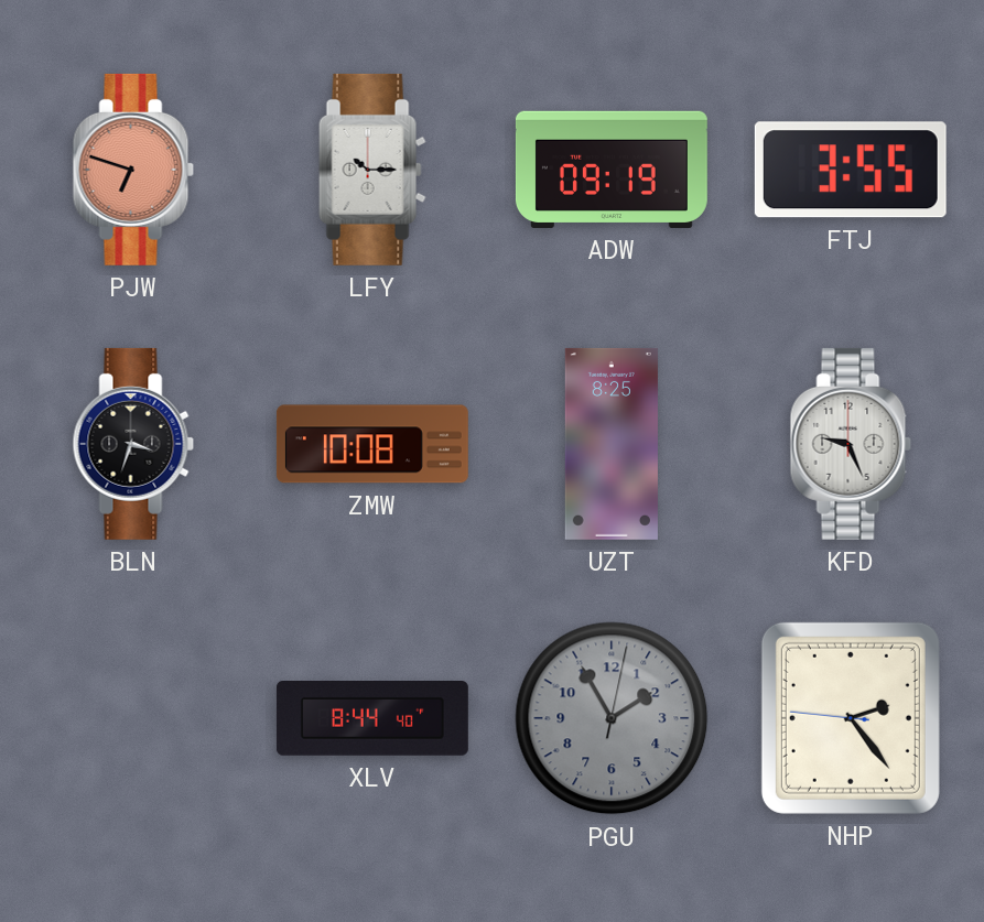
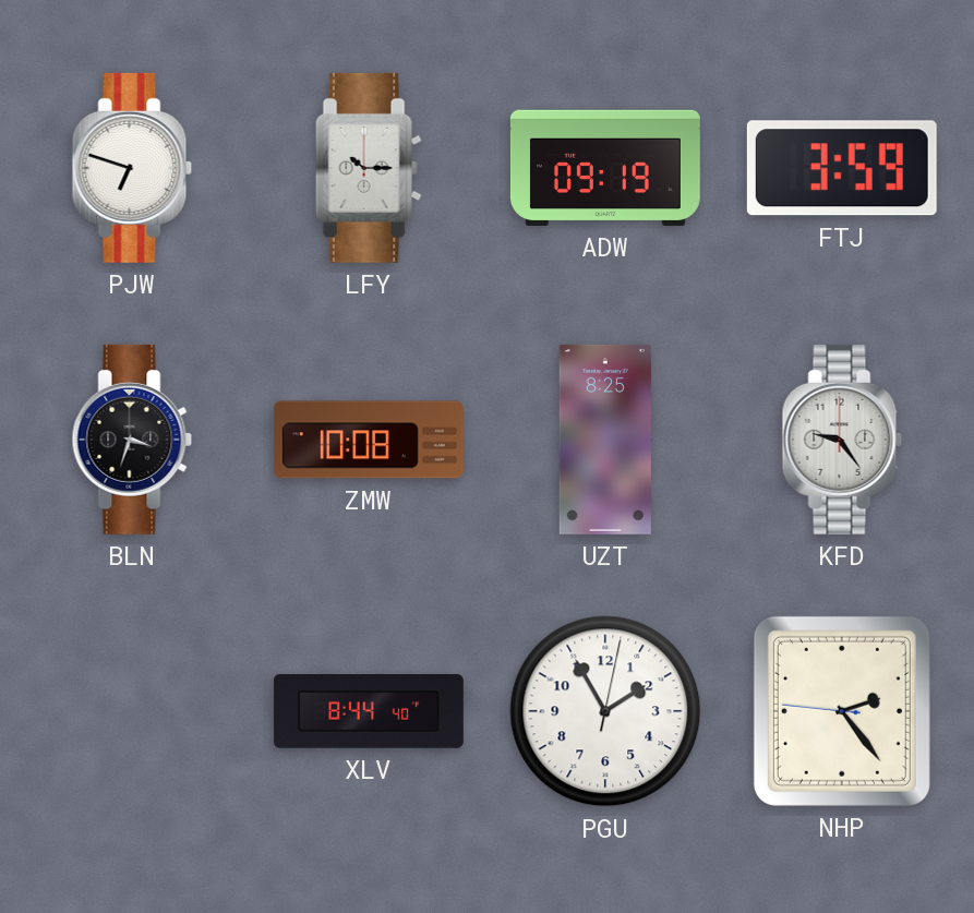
PJW dial: salmon -> white (132, 168)
FTJ: 3:55 -> 3:59 (842, 168)
KFD: 9:26 -> 9:24 (842, 440)
PGU dial: grey -> white (605, 711)
